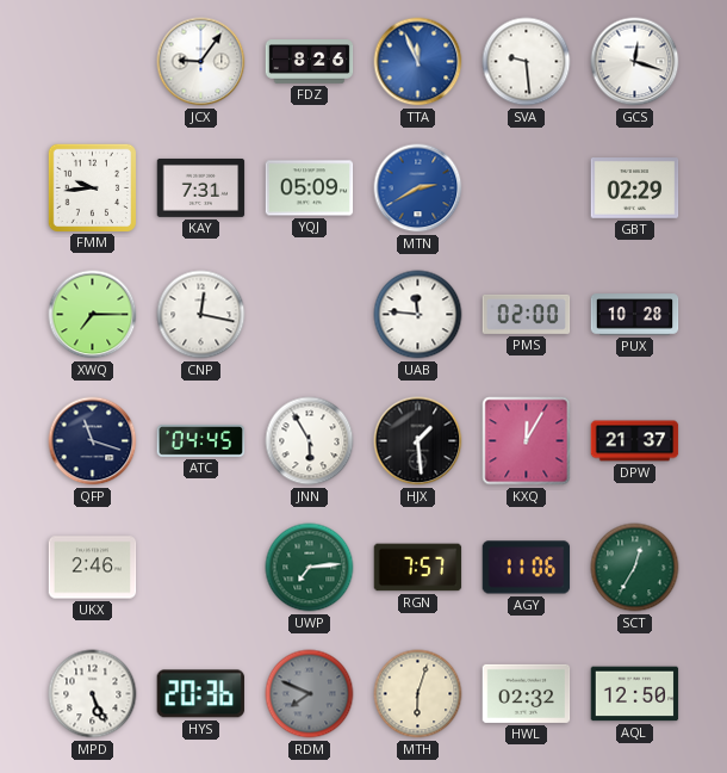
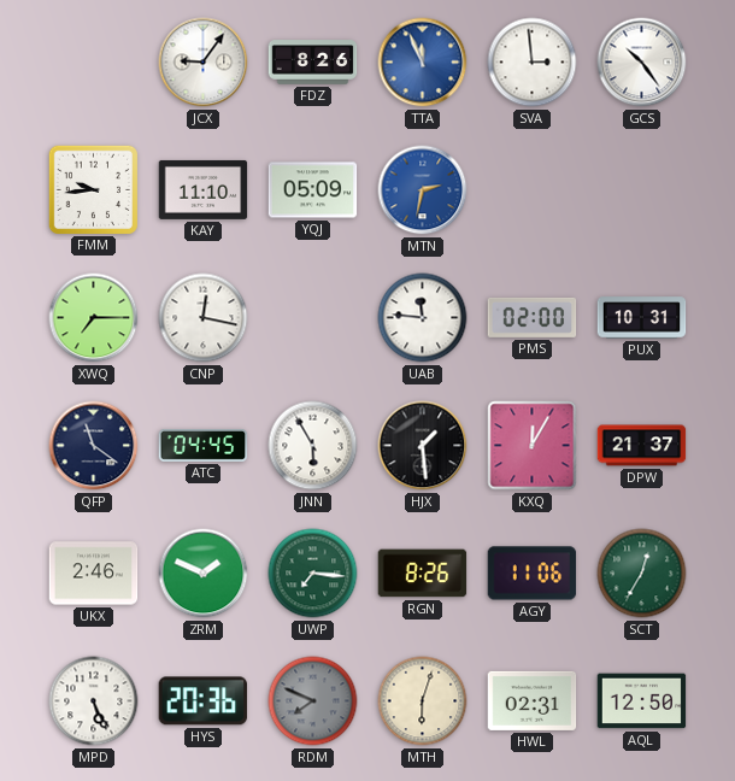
SVA: 9:29 -> 2:59 (533, 63)
GCS: 12:18 -> 10:24 (642, 63)
KAY: 7:31 -> 11:10 (204, 189)
MTN: 2:40 -> 2:32 (423, 190)
GBT: 02:29 -> none (635, 188)
PUX: 10:28 -> 10:31 (642, 318)
QFP: 11:18 -> 11:21 (94, 446)
ZRM: none -> 1:49 (204, 574)
UWP: 7:14 -> 7:16 (313, 574)
RGN: 7:57 -> 8:26 (423, 574)
HWL: 02:32 -> 02:31 (533, 700)
